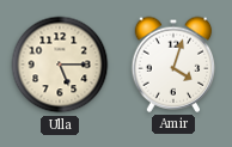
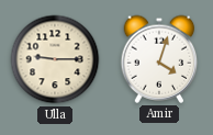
Ulla: 5:15 -> 9:15 (55, 59)
